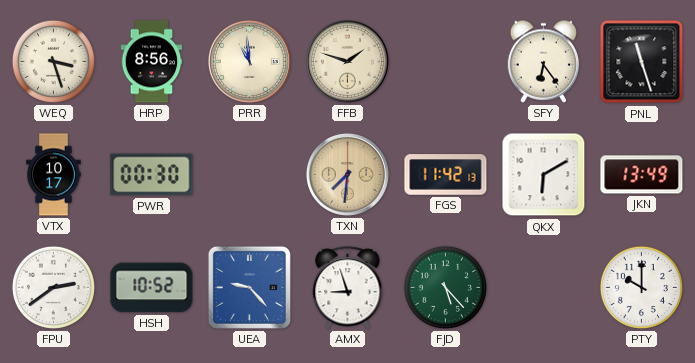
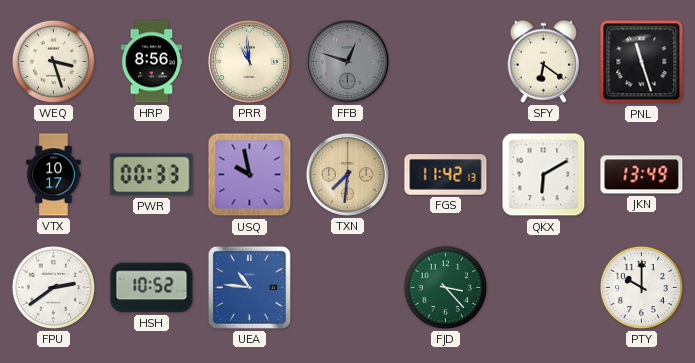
FFB: 1:48 -> 12:48 (347, 61)
FFB dial: cream -> grey (347, 61)
SFY: 6:24 -> 6:21 (544, 61)
PWR: 00:30 -> 00:33 (152, 175)
USQ: none -> 9:58 (250, 175)
UEA: 9:23 -> 10:46 (249, 287)
AMX: 8:57 -> none (348, 288)
FJD: 5:23 -> 3:23 (445, 287)
